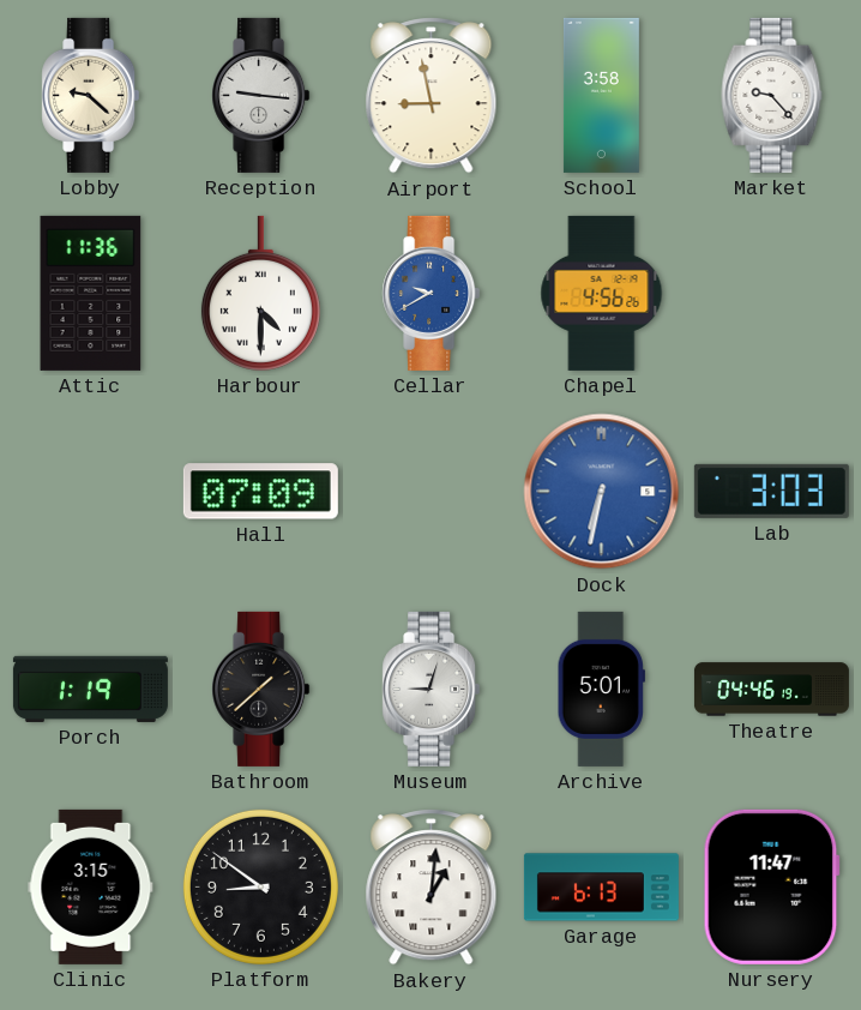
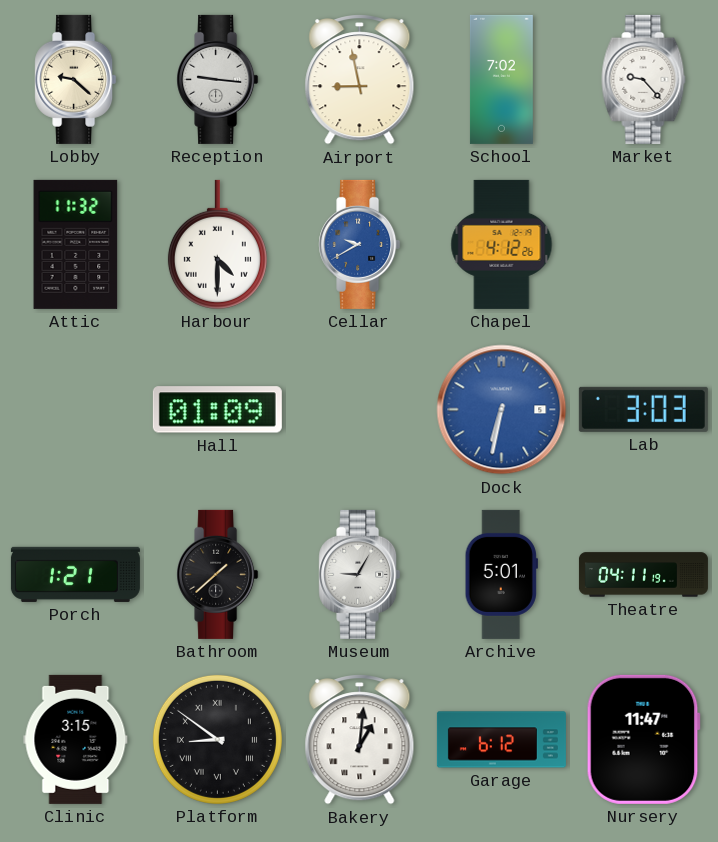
School: 3:58 -> 7:02 (501, 79)
Attic: 11:36 -> 11:32 (76, 244)
Chapel: 4:56 -> 4:12 (502, 244)
Hall: 07:09 -> 01:09 (217, 410)
Porch: 1:19 -> 1:21 (75, 574)
Museum: 9:03 -> 9:05 (360, 574)
Theatre: 04:46 -> 04:11 (643, 575)
Platform numerals: Arabic -> Roman (217, 739)
Garage: 6:13 -> 6:12 (501, 740)
